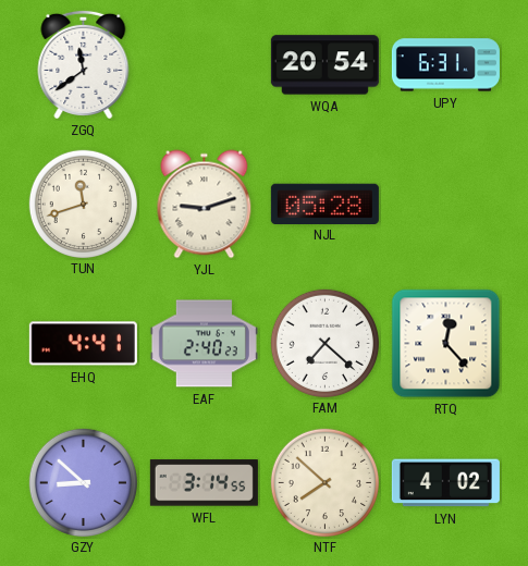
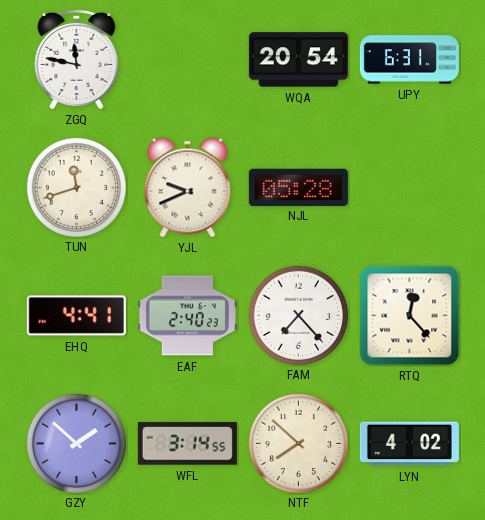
ZGQ: 11:39 -> 11:47 (77, 59)
YJL: 9:12 -> 9:41 (188, 188)
FAM: 7:22 -> 7:23 (298, 315)
GZY: 8:52 -> 1:52 (76, 443)
